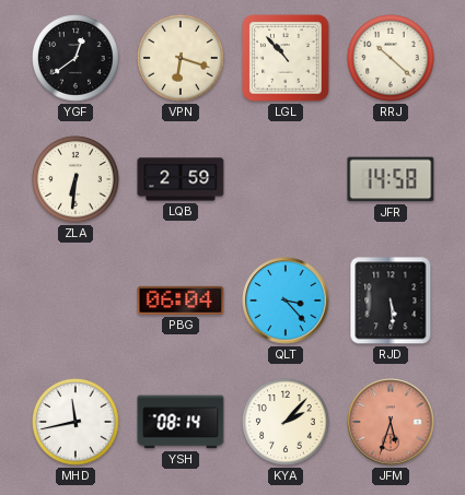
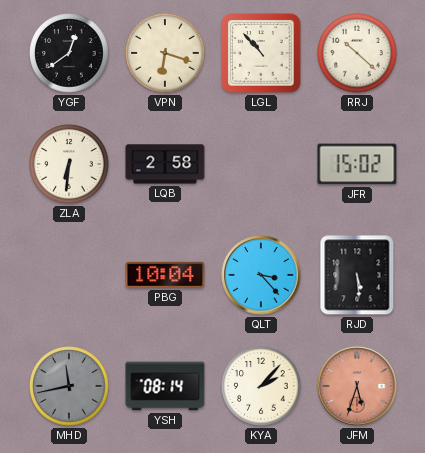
LQB: 2:59 -> 2:58 (165, 164)
JFR: 14:58 -> 15:02 (357, 164)
PBG: 06:04 -> 10:04 (165, 275)
MHD dial: white -> grey (69, 386)
